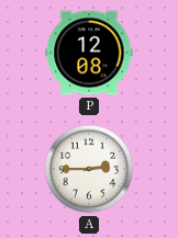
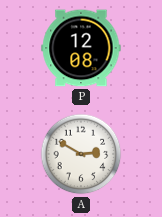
A: 2:45 -> 2:50 (81, 154)
